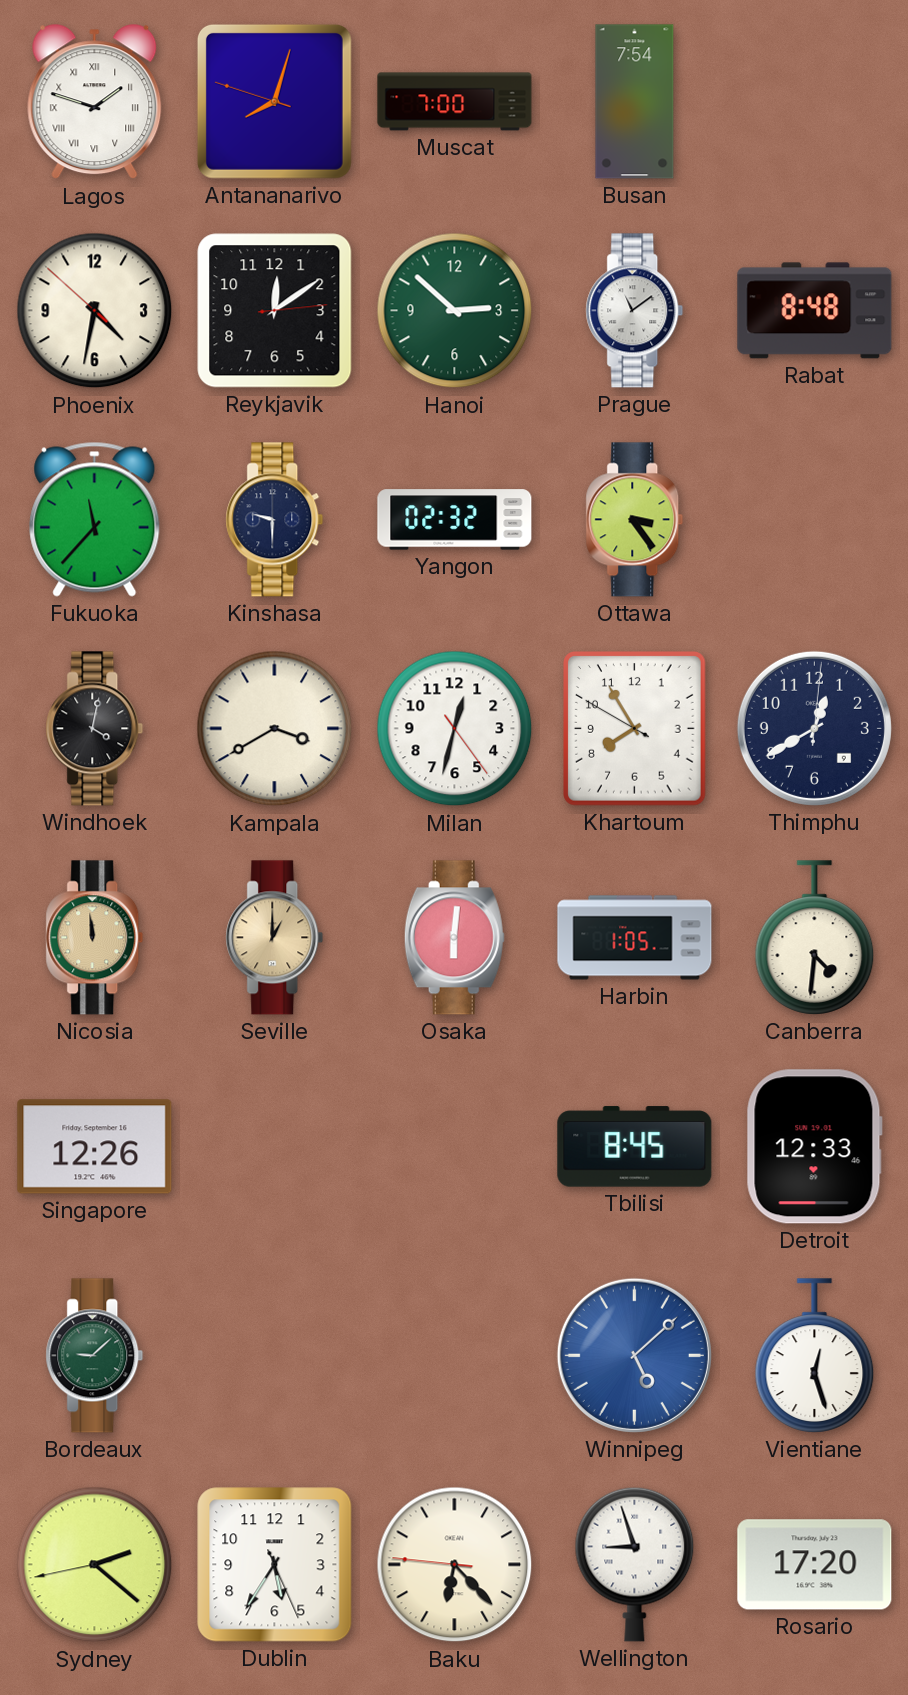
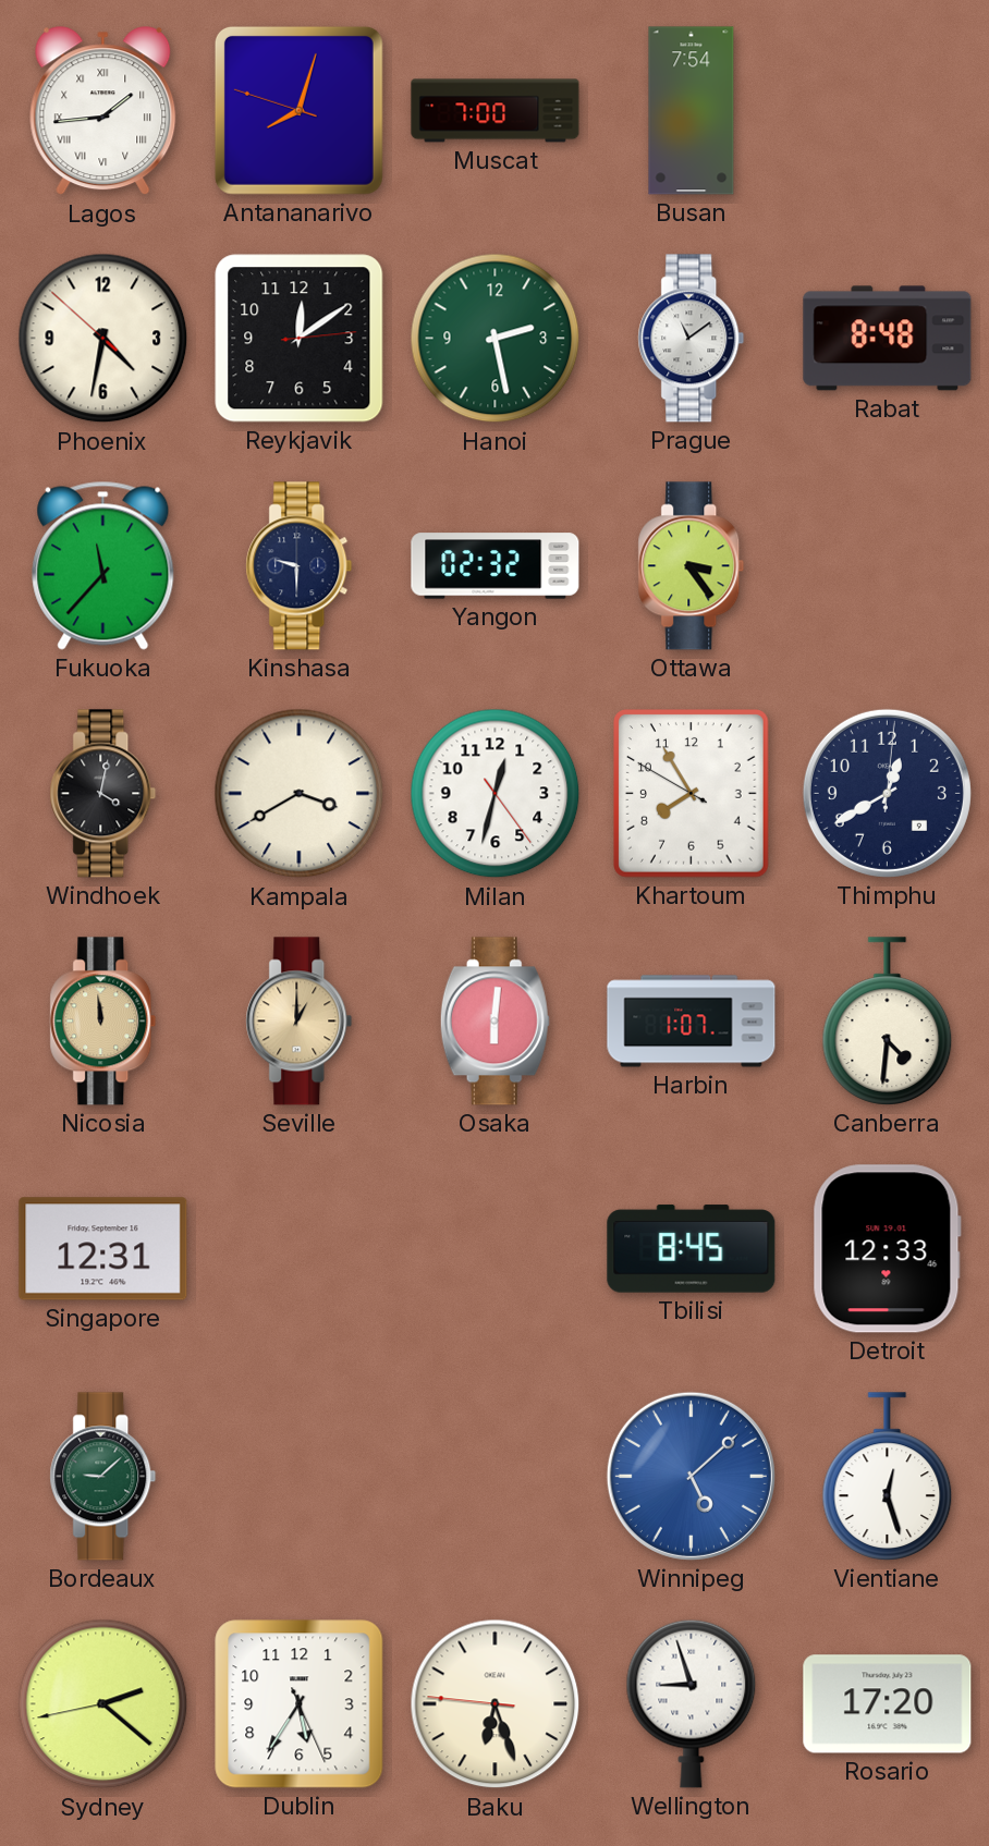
Lagos: 1:48 -> 1:44 (103, 111)
Hanoi: 2:52 -> 2:28 (496, 339)
Harbin: 1:05 -> 1:07 (692, 1022)
Singapore: 12:26 -> 12:31 (103, 1249)
Baku: 6:22 -> 6:26 (496, 1704)
